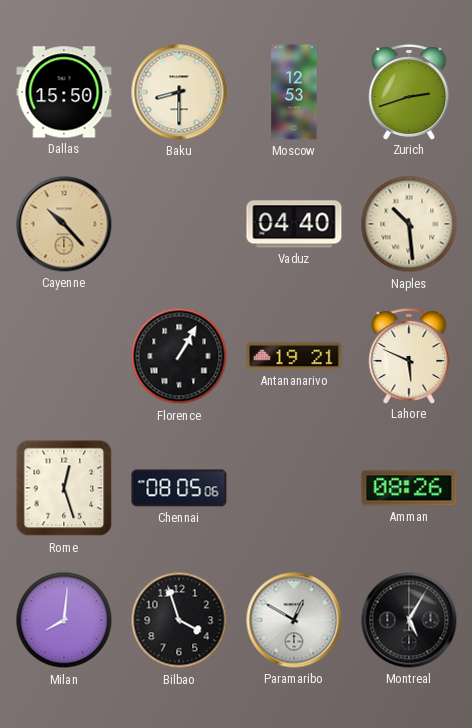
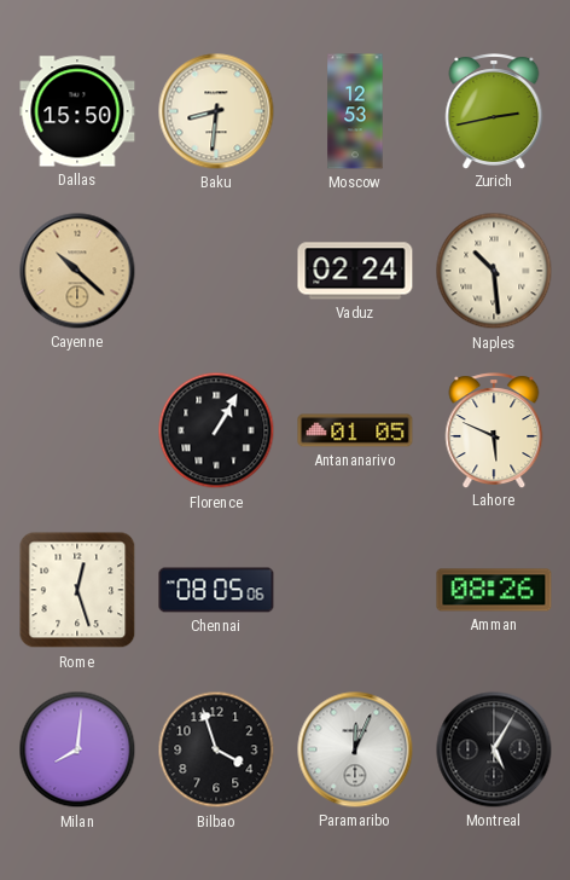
Baku: 8:30 -> 8:31 (216, 111)
Zurich: 2:42 -> 2:43 (494, 111)
Cayenne: 10:23 -> 10:22 (77, 271)
Vaduz: 04:40 -> 02:24 (355, 271)
Antananarivo: 19:21 -> 01:05 (355, 430)
Paramaribo: 12:50 -> 12:04 (355, 749)
